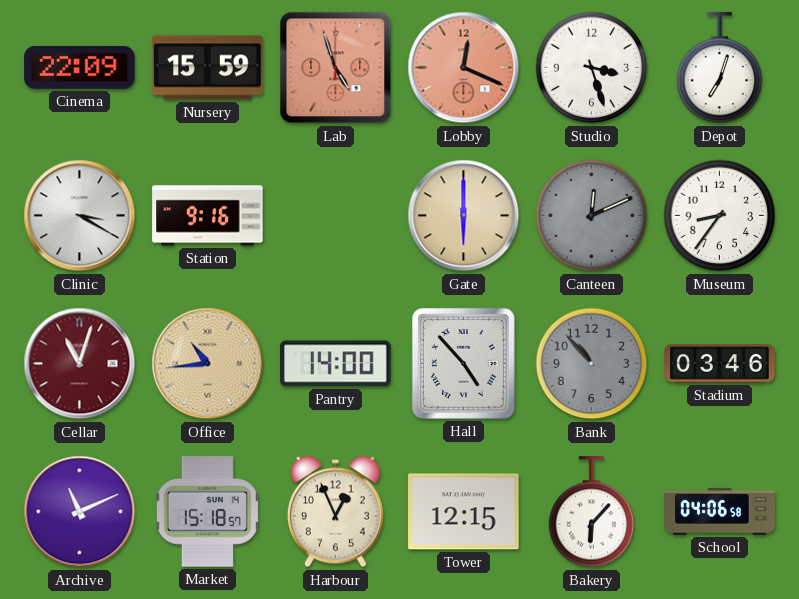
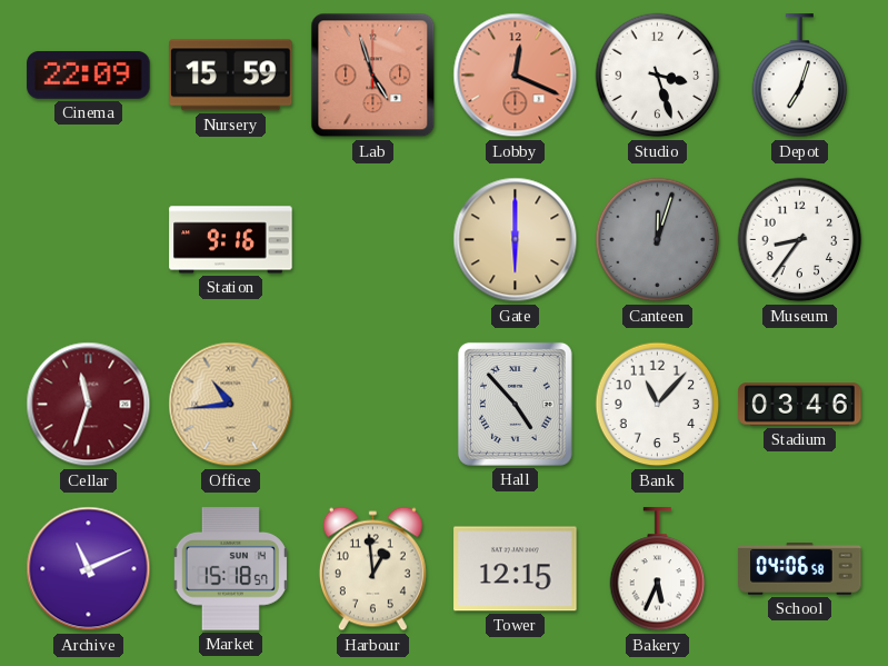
Clinic: 3:20 -> none (80, 216)
Canteen: 12:11 -> 12:03 (658, 240)
Cellar: 11:03 -> 11:33 (89, 405)
Pantry: 14:00 -> none (336, 364)
Bank: 10:53 -> 11:07 (658, 405)
Bank dial: grey -> white (658, 405)
Harbour: 12:56 -> 12:59 (372, 569)
Bakery: 6:07 -> 5:34 (658, 569)
